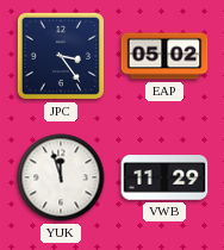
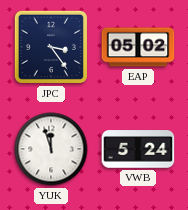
VWB: 11:29 -> 5:24 (138, 149)
